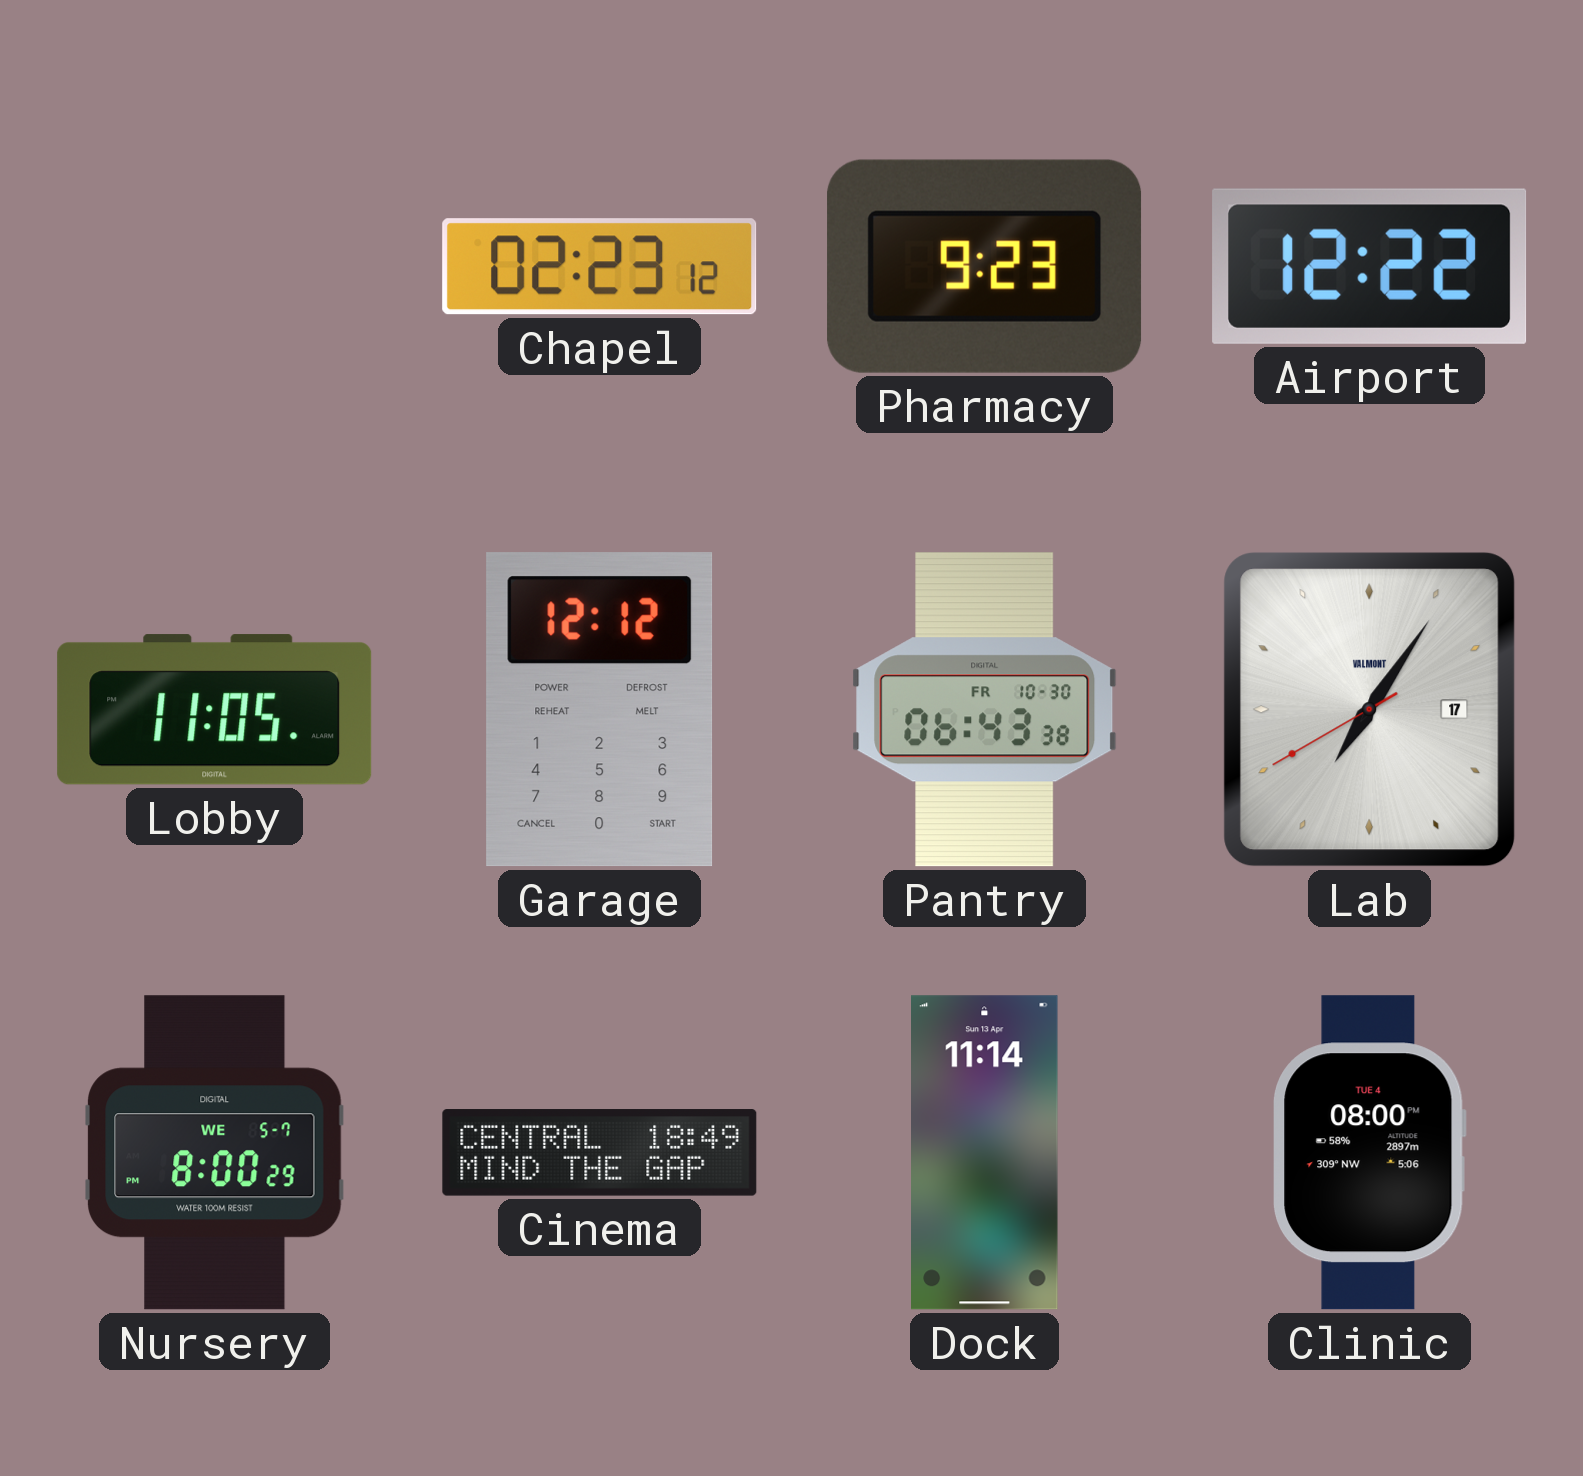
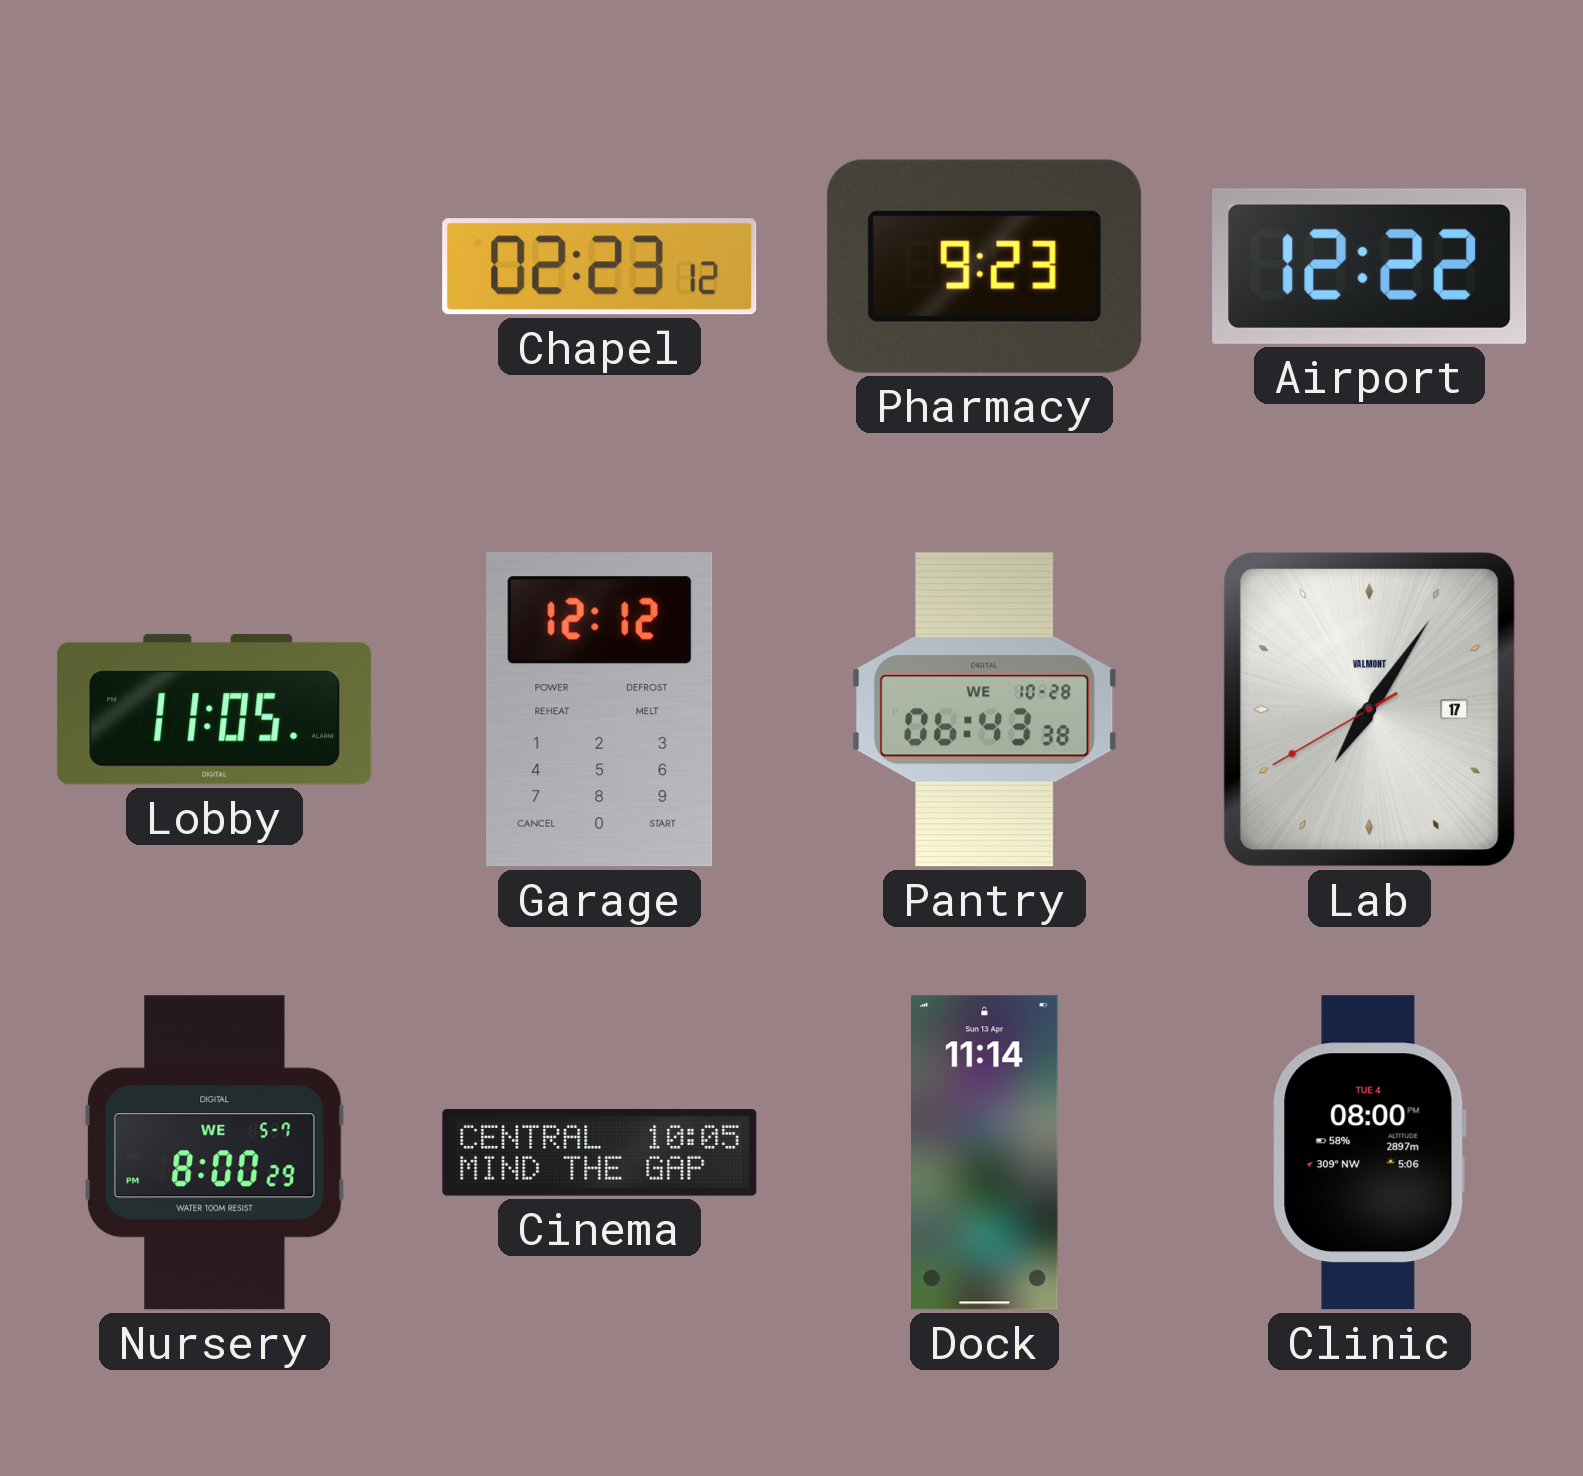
Pantry date: FR 10-30 -> WE 10-28 (985, 710)
Cinema: 18:49 -> 10:05 (600, 1153)
